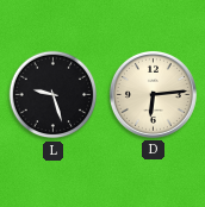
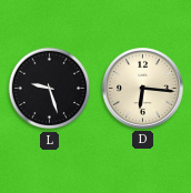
D: 6:14 -> 6:16 (142, 88)
